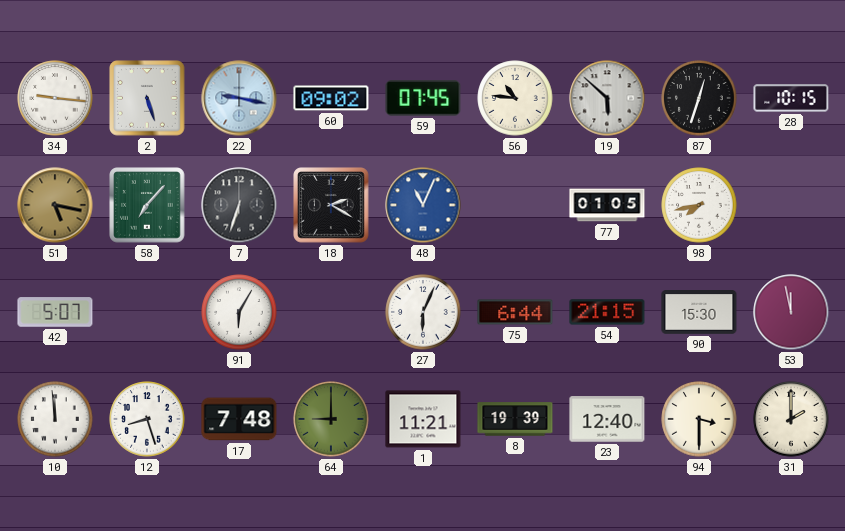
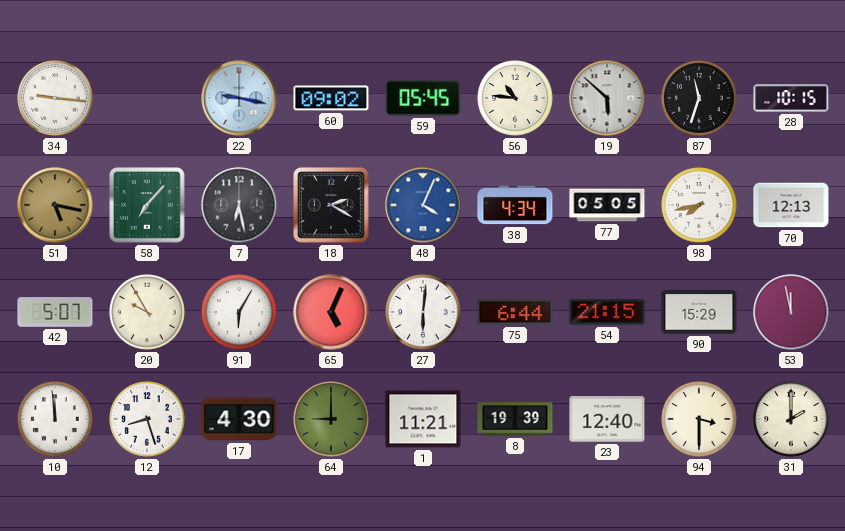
2: 5:27 -> none (147, 98)
59: 07:45 -> 05:45 (423, 98)
87: 12:33 -> 11:33 (699, 98)
7: 6:33 -> 6:28 (239, 205)
48: 11:04 -> 4:04 (423, 205)
38: none -> 4:34 (515, 205)
77: 01:05 -> 05:05 (607, 205)
70: none -> 12:13 (791, 205)
20: none -> 9:55 (147, 312)
65: none -> 5:04 (331, 312)
27: 6:04 -> 6:01 (423, 312)
90: 15:30 -> 15:29 (699, 313)
17: 7:48 -> 4:30 (239, 419)
